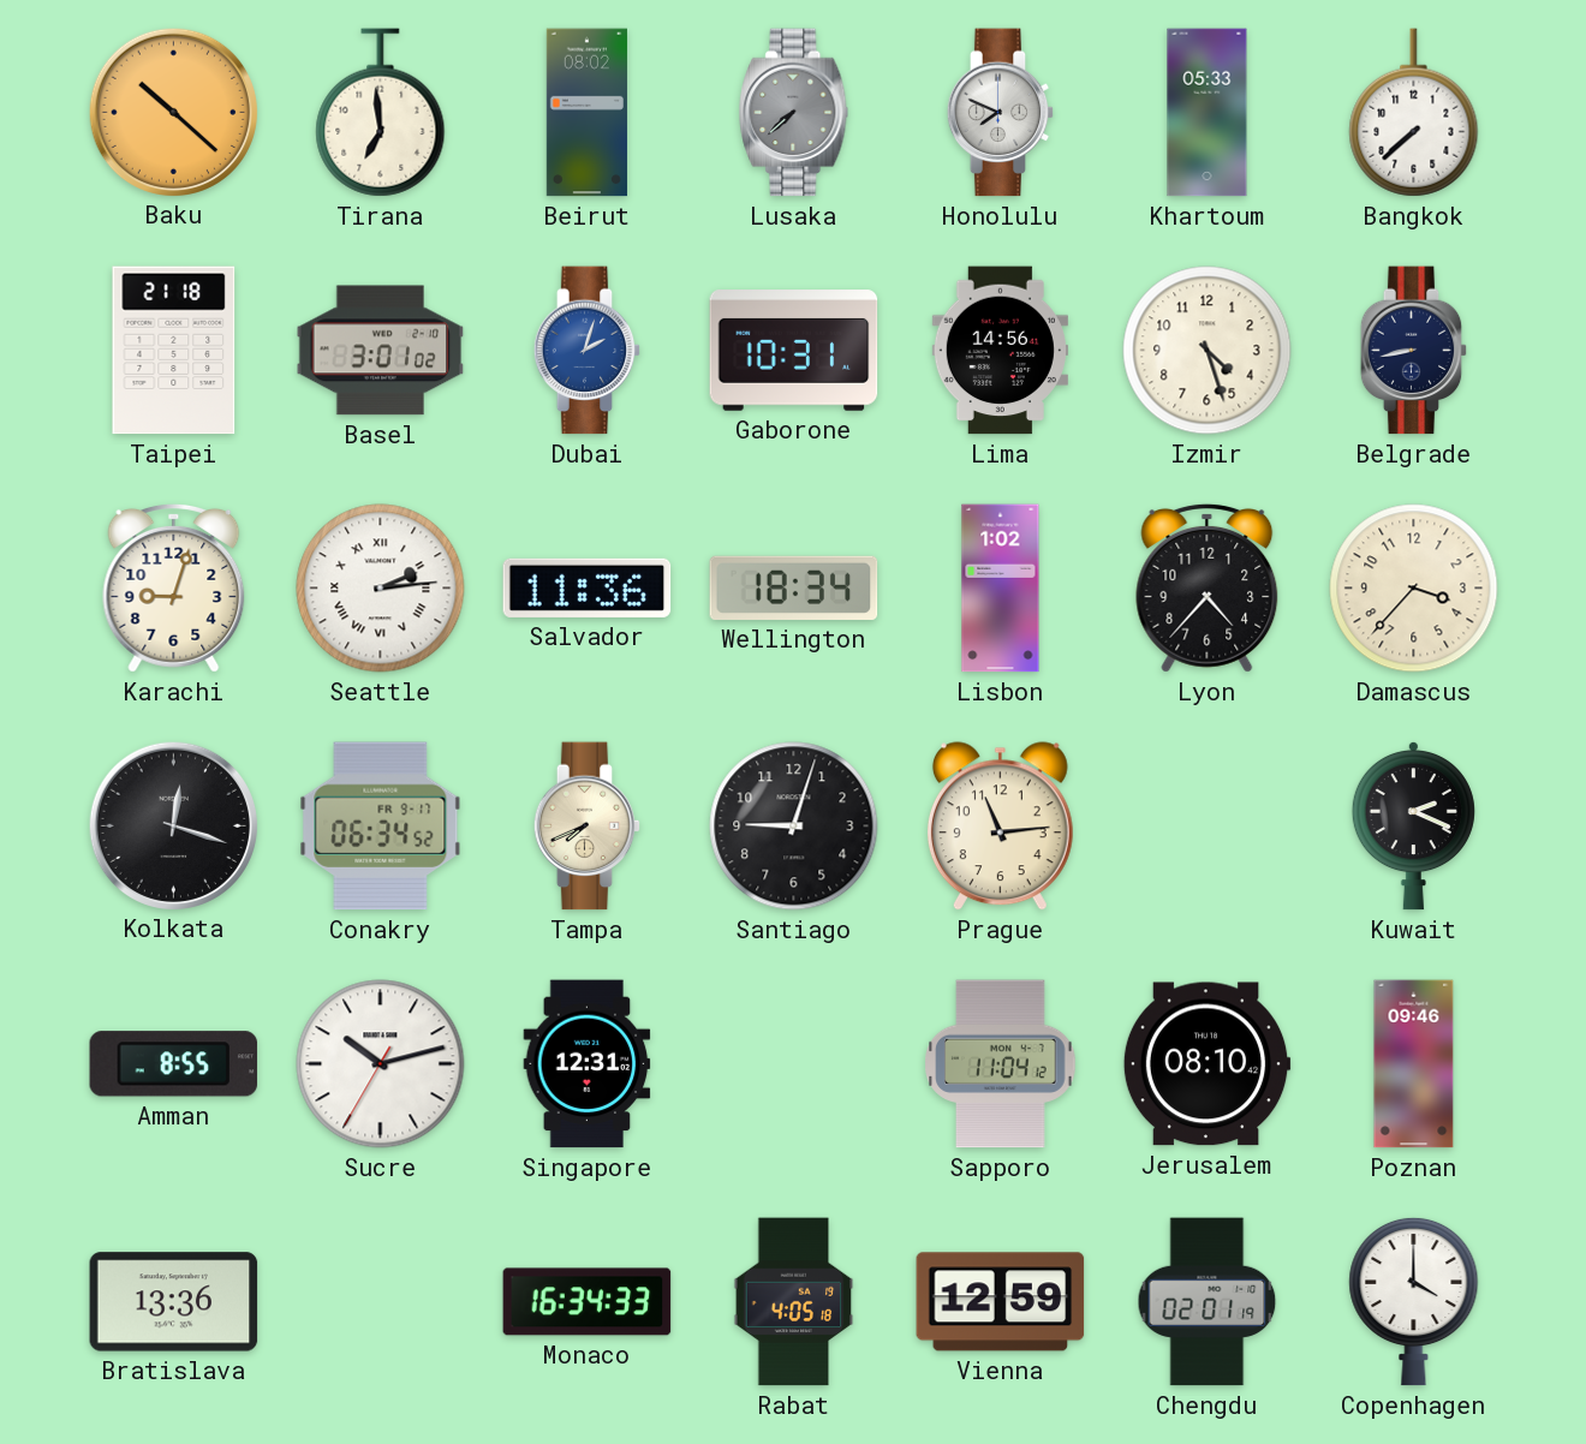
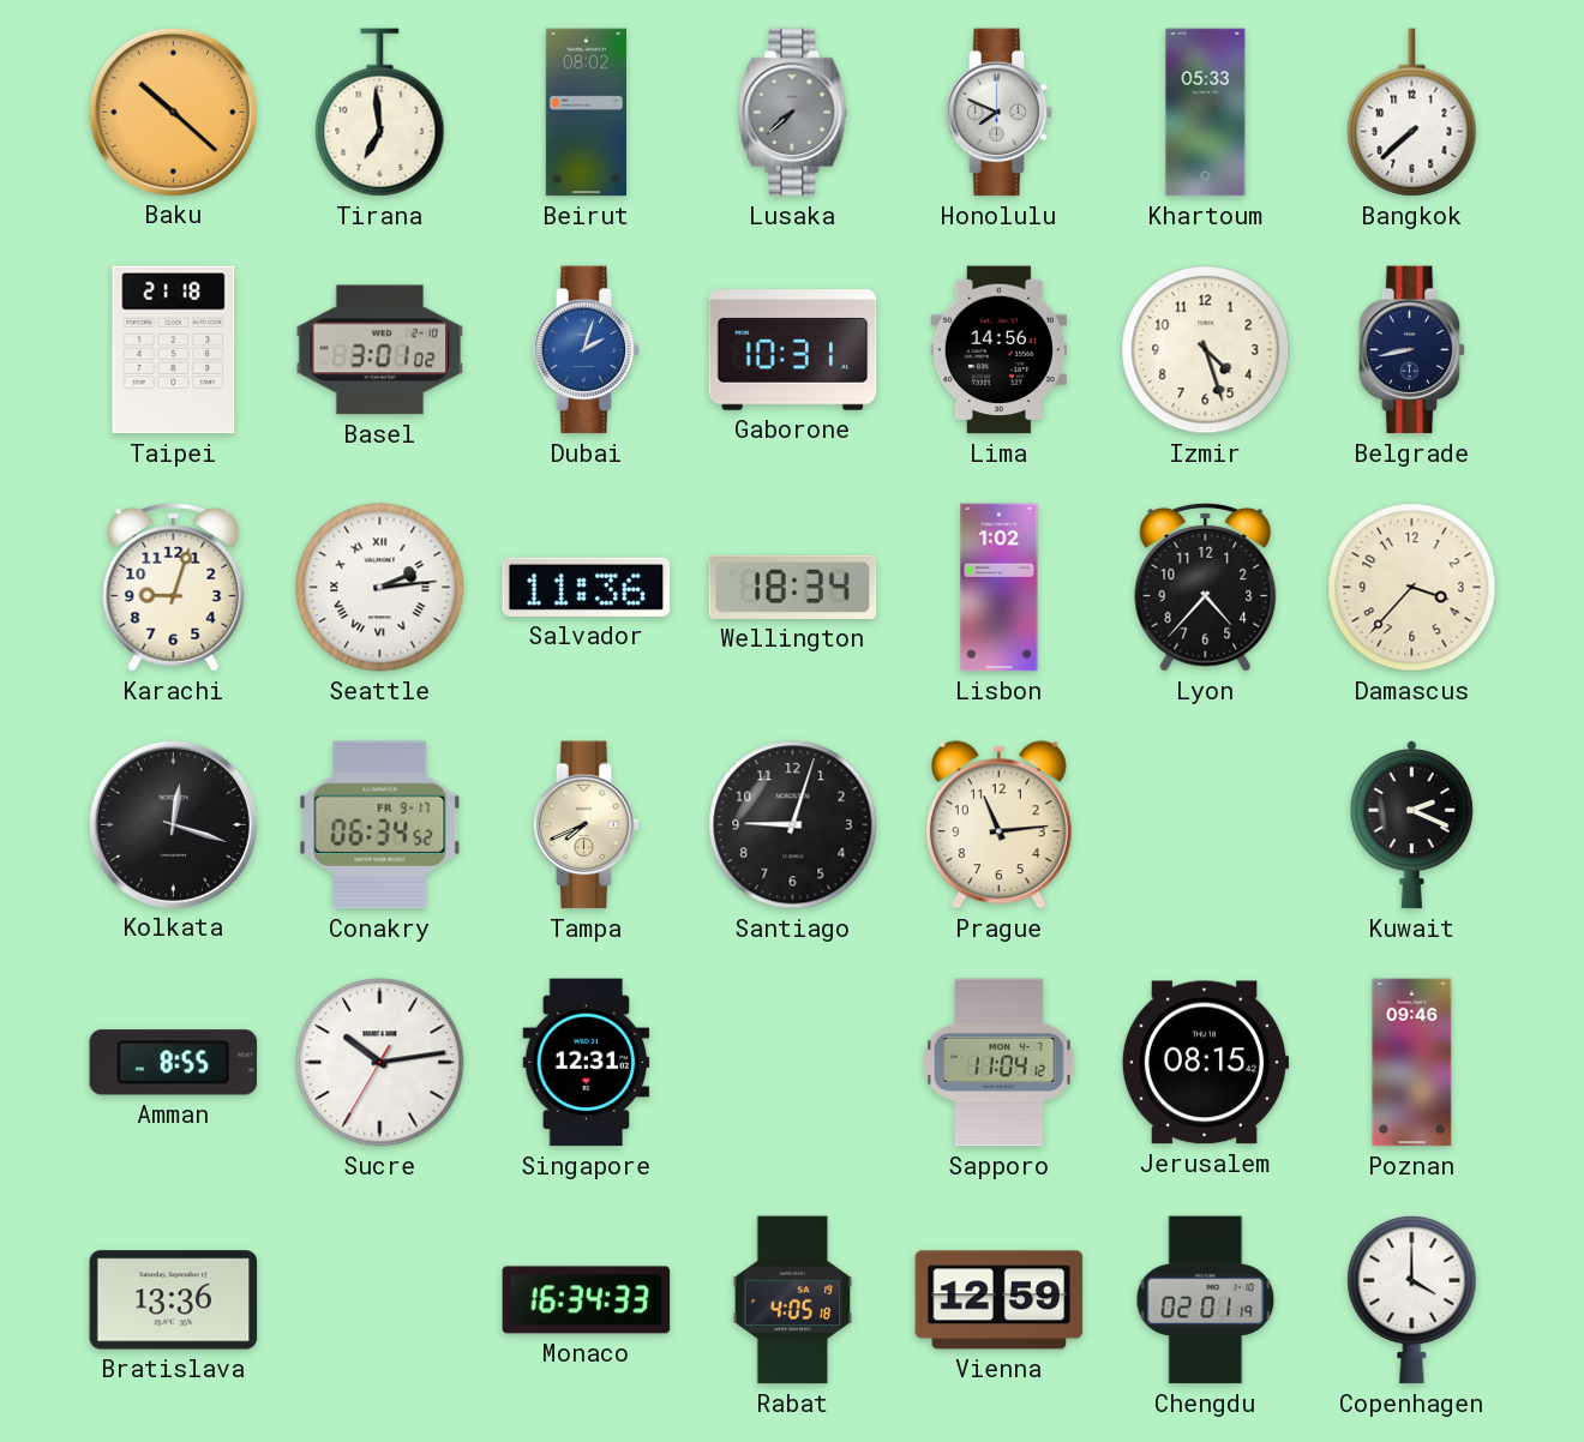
Sucre: 10:12 -> 10:13 (380, 1063)
Jerusalem: 08:10 -> 08:15 (1205, 1063)
